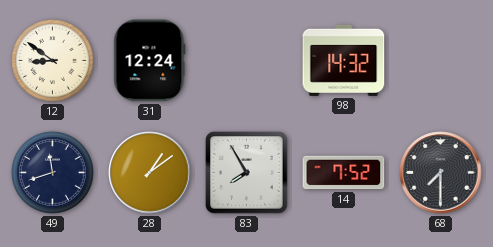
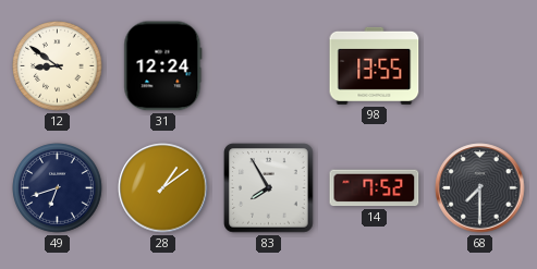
98: 14:32 -> 13:55 (375, 65)
49: 11:42 -> 6:42 (58, 188)
